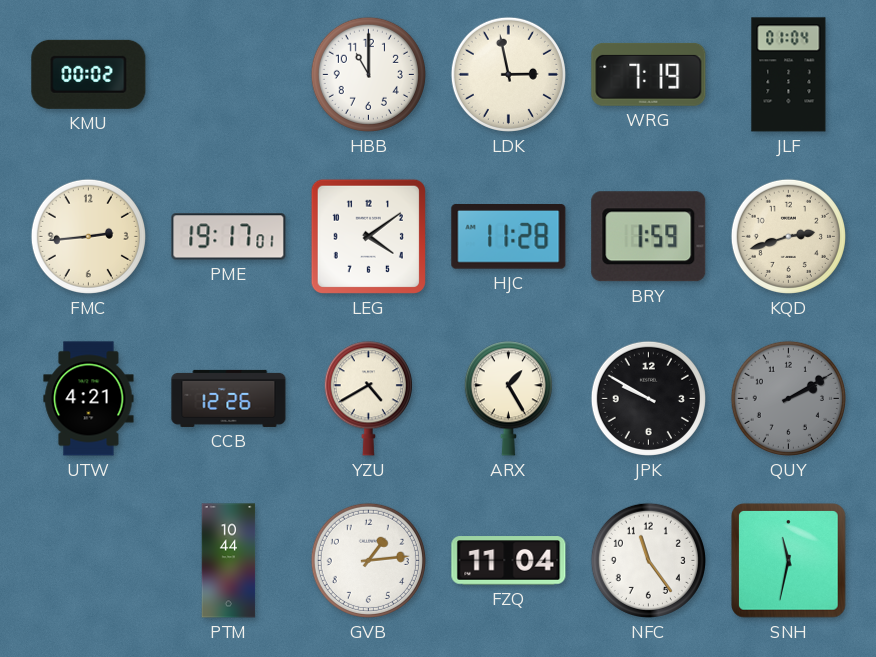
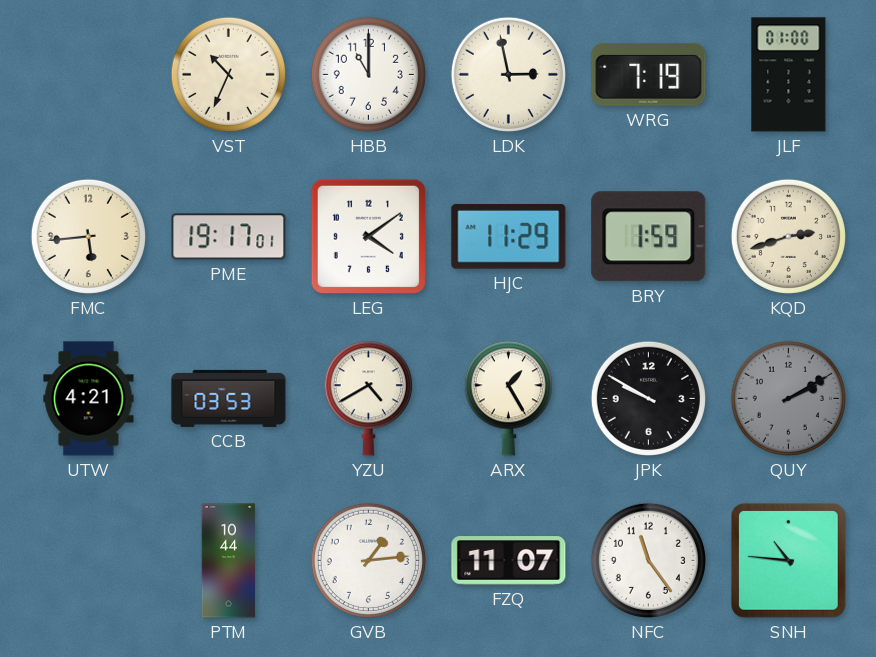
KMU: 00:02 -> none (89, 74)
VST: none -> 10:34 (228, 74)
JLF: 01:04 -> 01:00 (789, 75)
FMC: 2:44 -> 5:44 (88, 236)
HJC: 11:28 -> 11:29 (509, 237)
CCB: 12:26 -> 03:53 (229, 398)
FZQ: 11:04 -> 11:07 (509, 561)
SNH: 11:32 -> 10:46 (789, 561)
